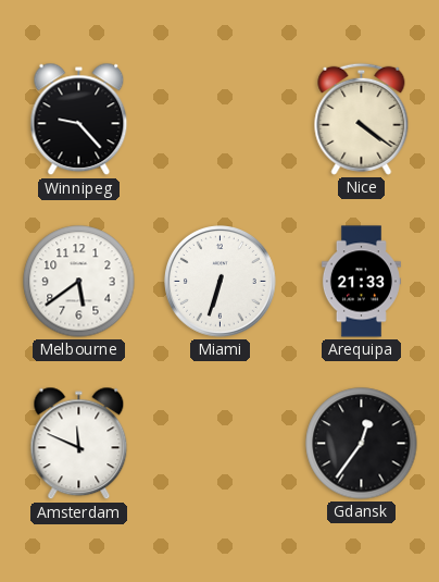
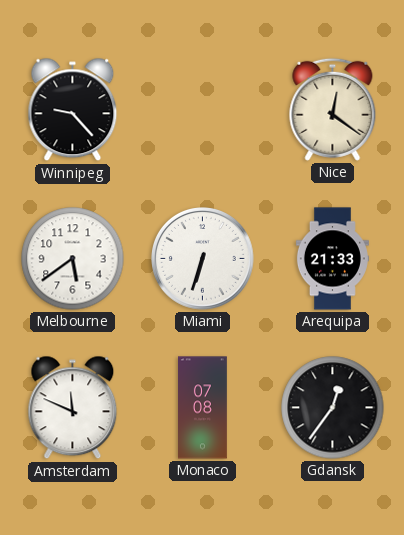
Nice: 4:21 -> 12:21 (333, 109)
Monaco: none -> 07:08 (203, 408)
